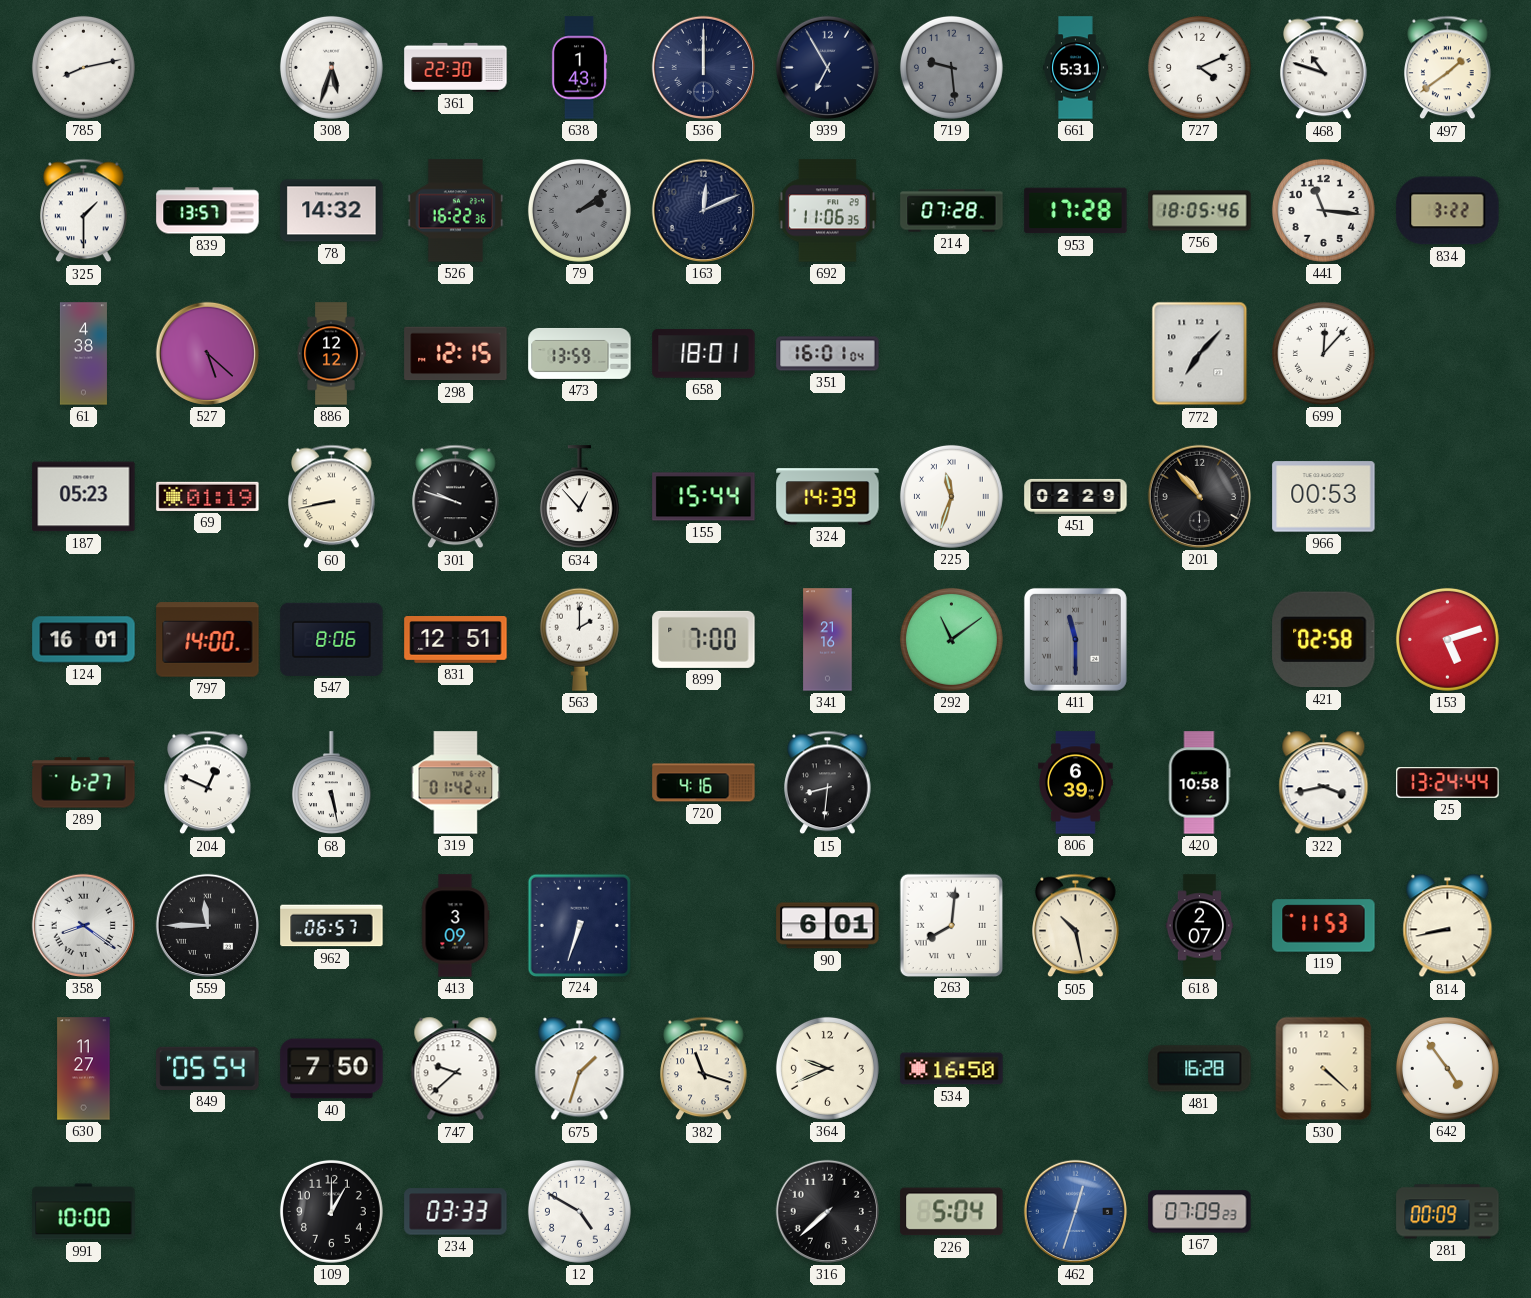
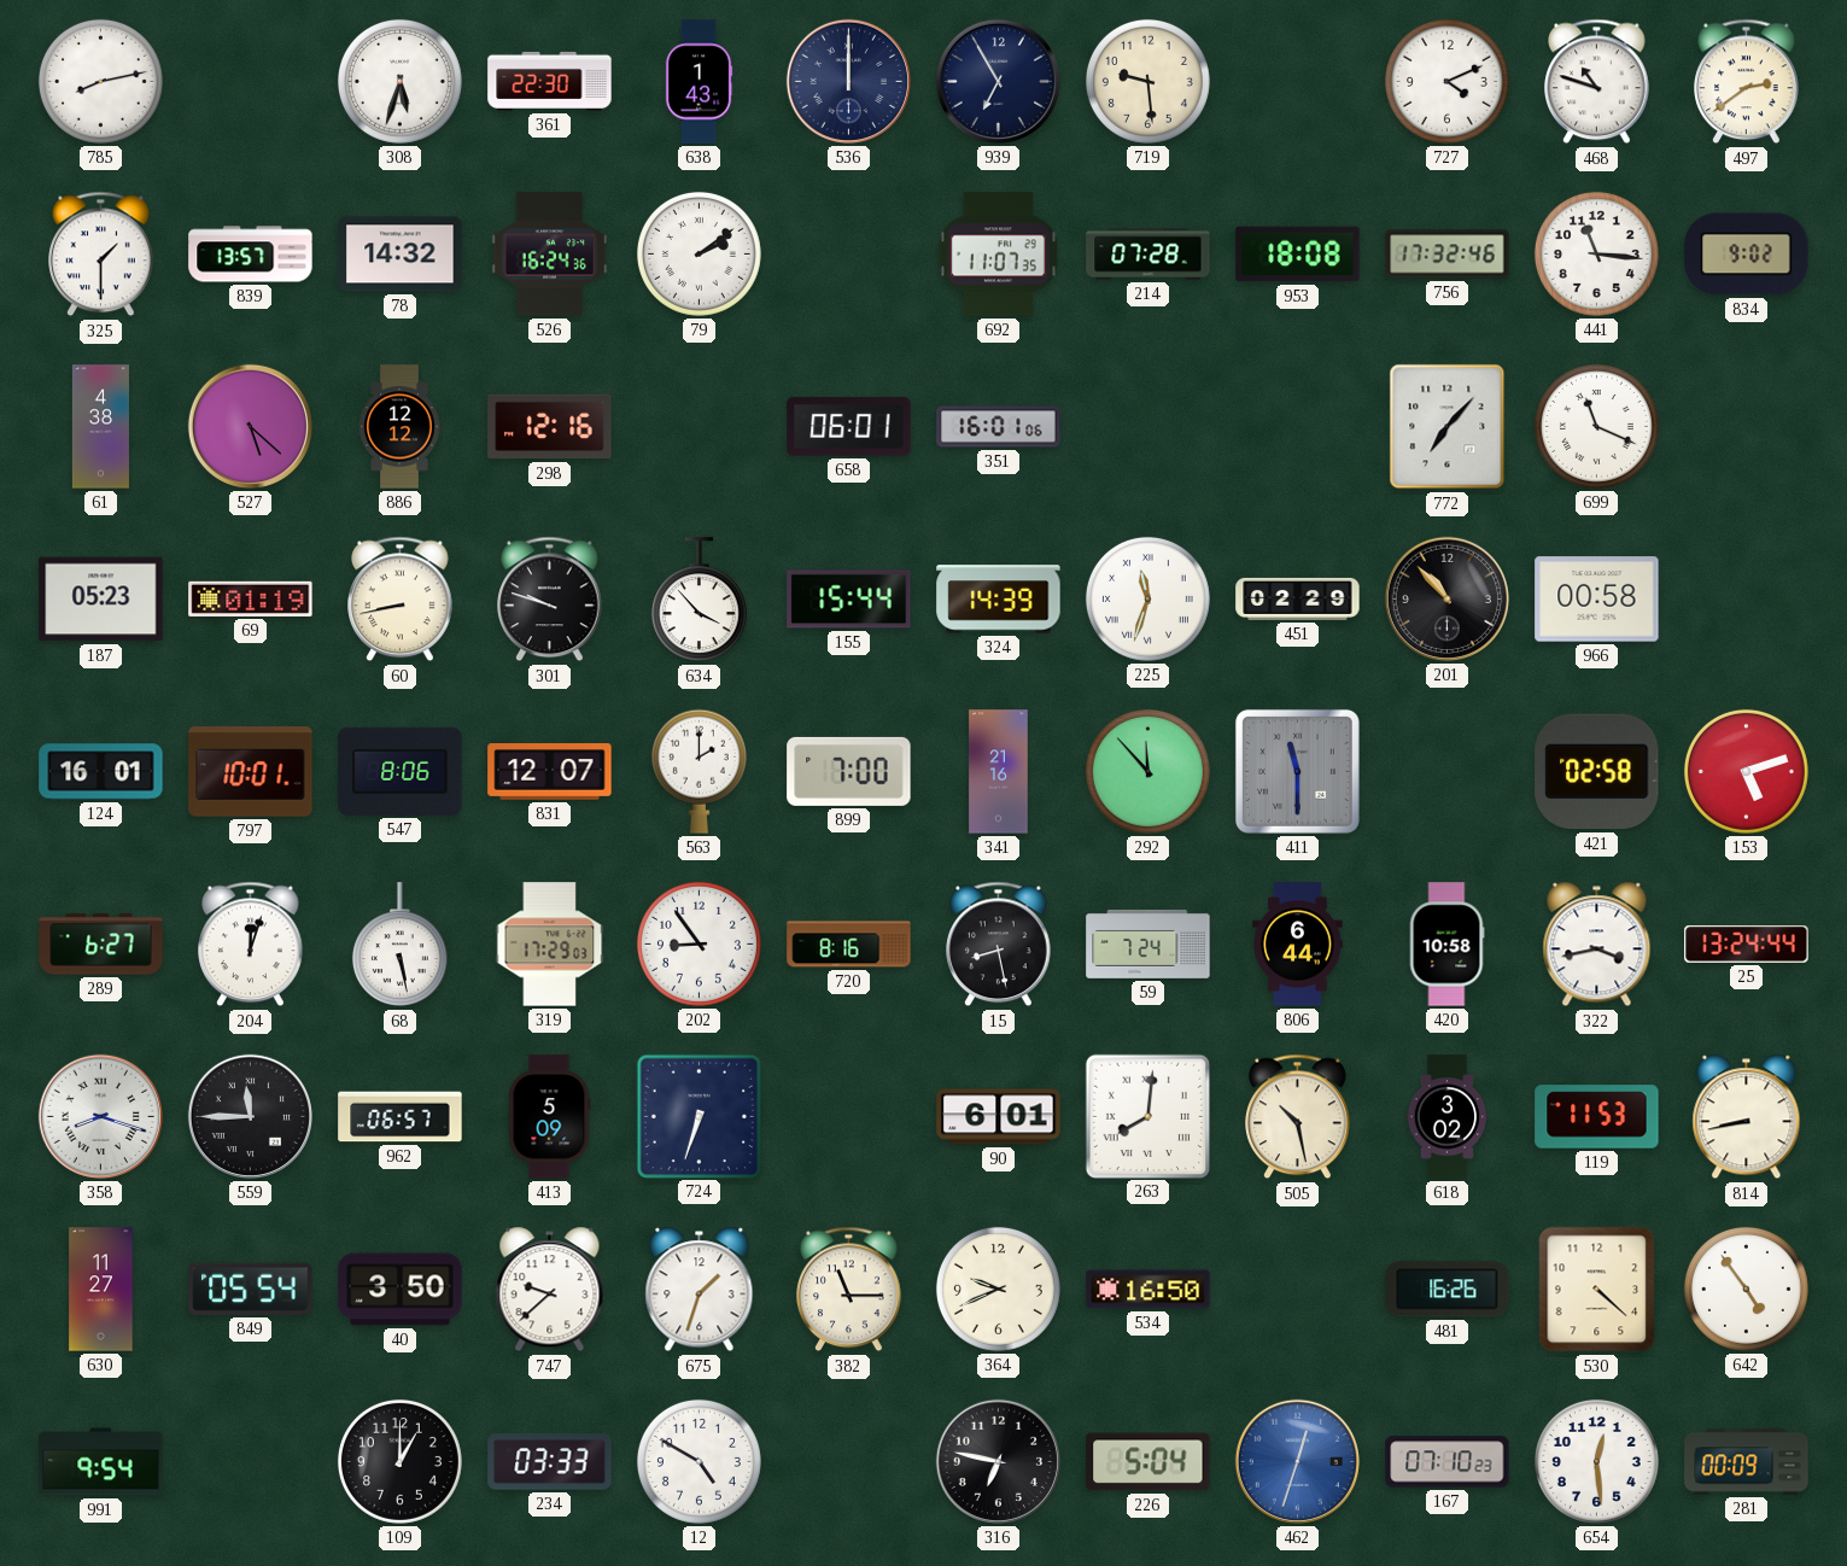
719 dial: grey -> cream (1147, 81)
661: 5:31 -> none (1076, 68)
497: 1:39 -> 2:39 (1747, 82)
526: 16:22 -> 16:24 (550, 255)
79 dial: grey -> white (699, 253)
163: 12:11 -> none (703, 210)
692: 11:06 -> 11:07 (998, 255)
953: 17:28 -> 18:08 (1298, 255)
756: 18:05 -> 17:32 (1448, 255)
834: 3:22 -> 9:02 (1747, 255)
298: 12:15 -> 12:16 (550, 427)
473: 13:59 -> none (580, 353)
658: 18:01 -> 06:01 (849, 427)
351: 16:01:04 -> 16:01:06 (999, 427)
699: 12:07 -> 11:19 (1596, 426)
634: 12:53 -> 3:53 (699, 600)
966: 00:53 -> 00:58 (1597, 600)
797: 14:00 -> 10:01 (251, 772)
831: 12:51 -> 12:07 (550, 772)
292: 11:09 -> 11:53 (1147, 771)
204: 12:49 -> 12:03 (251, 945)
319: 01:42 -> 17:29 (550, 945)
202: none -> 8:54 (699, 943)
720: 4:16 -> 8:16 (849, 945)
15: 8:31 -> 8:28 (999, 945)
59: none -> 7:24 (1148, 943)
806: 6:39 -> 6:44 (1298, 945)
358: 8:21 -> 8:18 (100, 1116)
413: 3:09 -> 5:09 (549, 1117)
618: 2:07 -> 3:02 (1448, 1117)
40: 7:50 -> 3:50 (401, 1290)
382: 11:18 -> 11:15 (849, 1290)
481: 16:28 -> 16:26 (1448, 1290)
991: 10:00 -> 9:54 (101, 1462)
316: 7:38 -> 6:47 (998, 1461)
167: 07:09 -> 07:10 (1448, 1462)
654: none -> 12:29 (1596, 1461)
